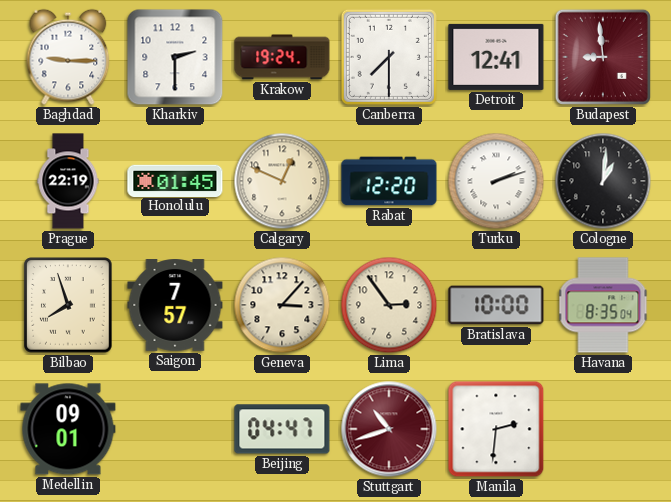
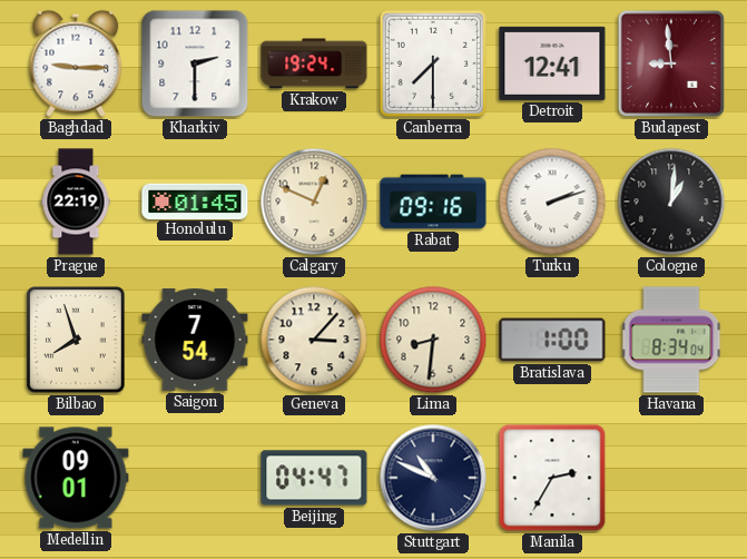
Rabat: 12:20 -> 09:16 (433, 202)
Saigon: 7:57 -> 7:54 (195, 340)
Lima: 2:54 -> 8:31 (433, 340)
Bratislava: 10:00 -> 1:00 (552, 340)
Havana: 8:35 -> 8:34 (671, 340)
Stuttgart: 10:42 -> 10:49 (433, 478)
Stuttgart dial: burgundy -> navy (433, 478)
Manila: 2:31 -> 2:35 (552, 478)
